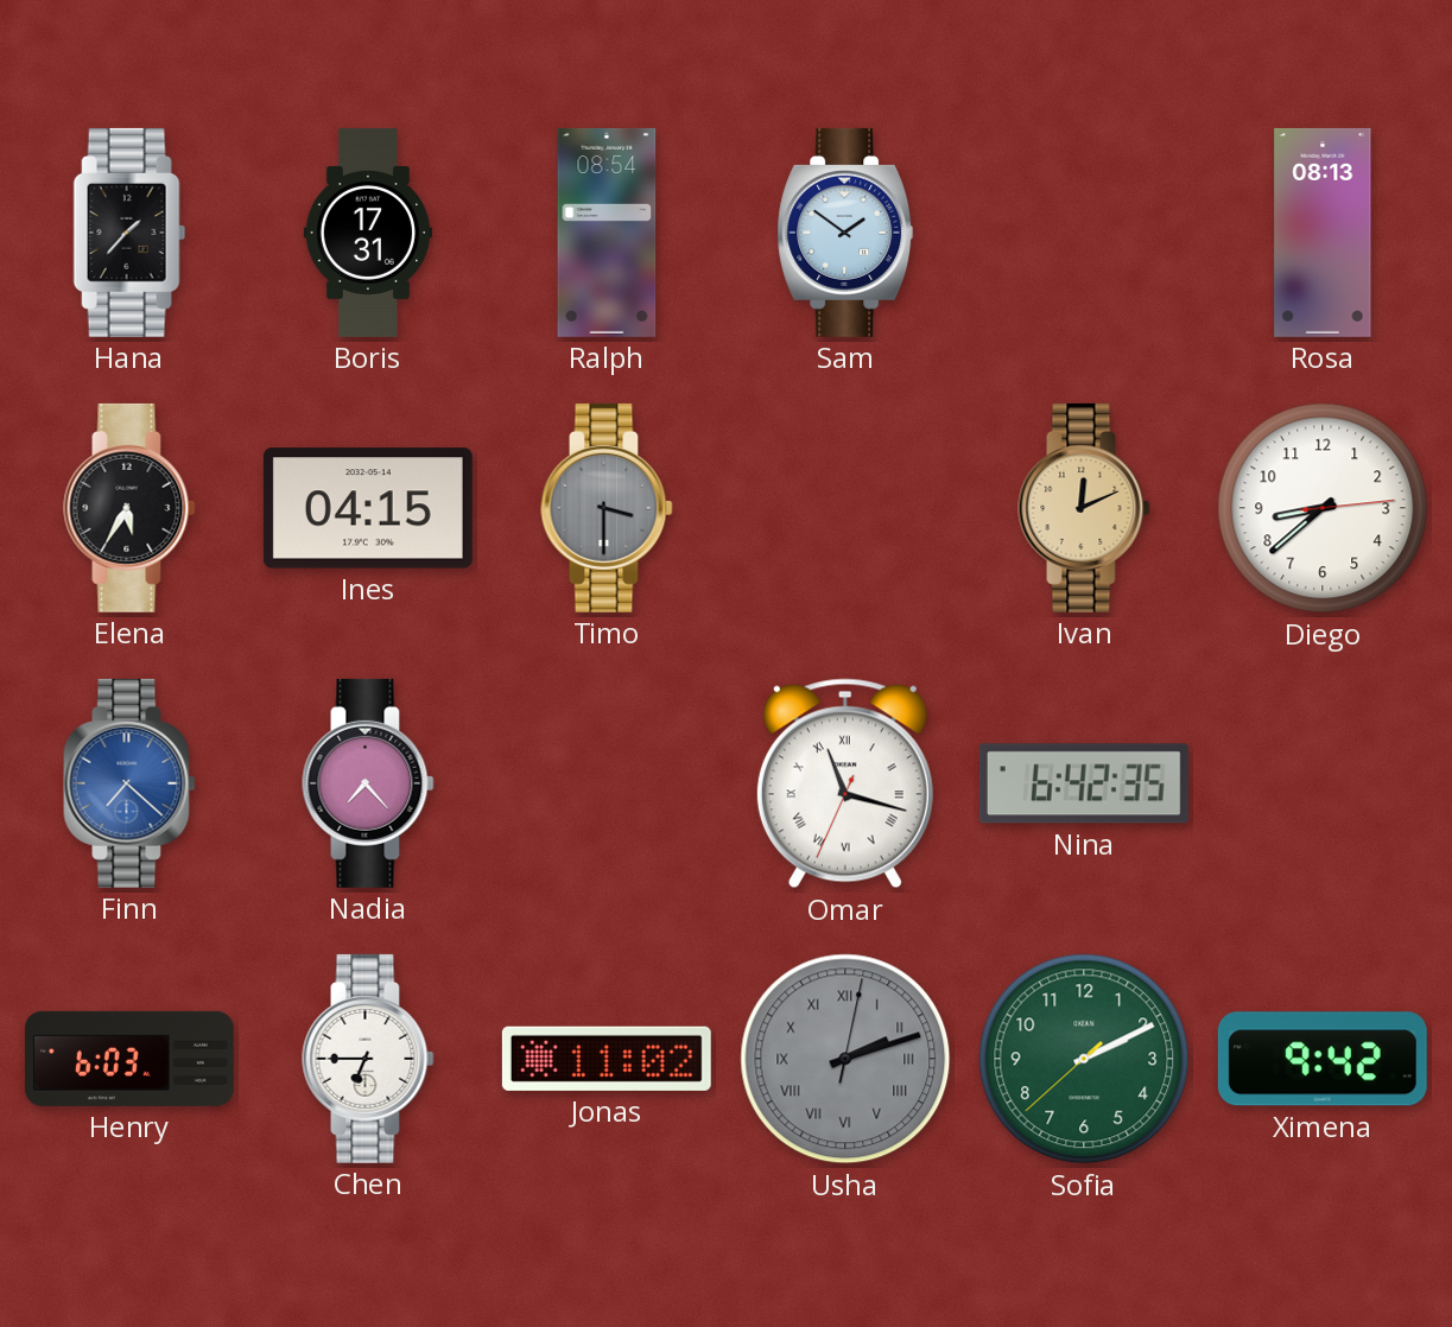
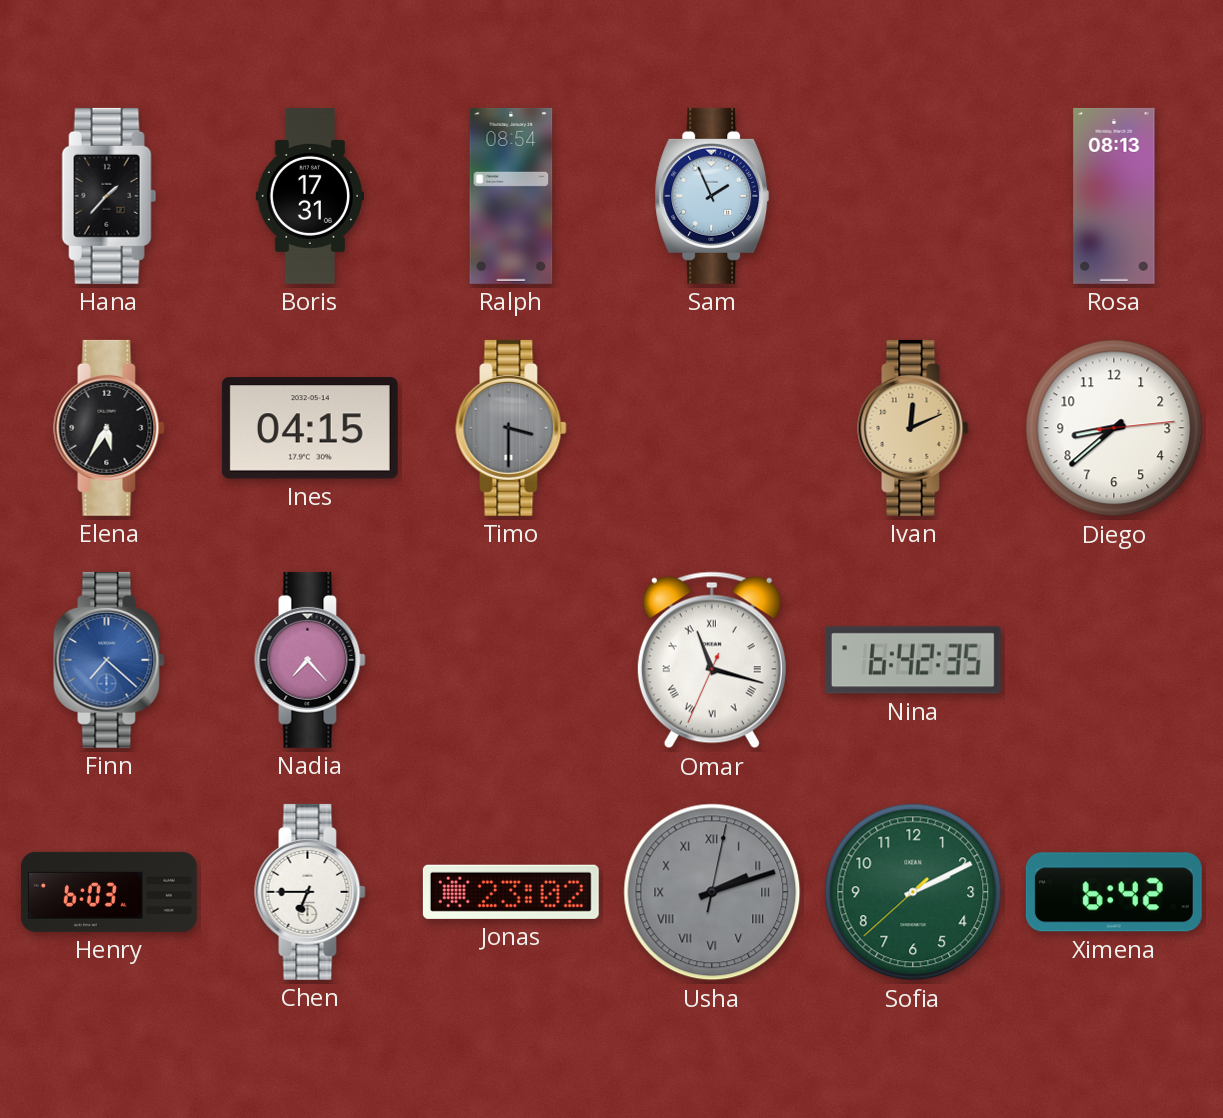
Sam: 1:51 -> 1:56 (712, 196)
Jonas: 11:02 -> 23:02 (511, 892)
Ximena: 9:42 -> 6:42 (1114, 892)
